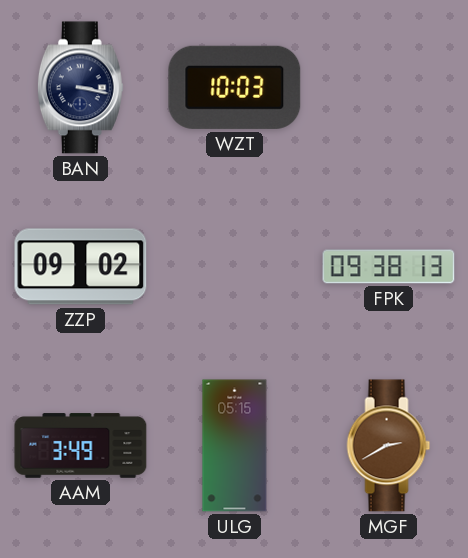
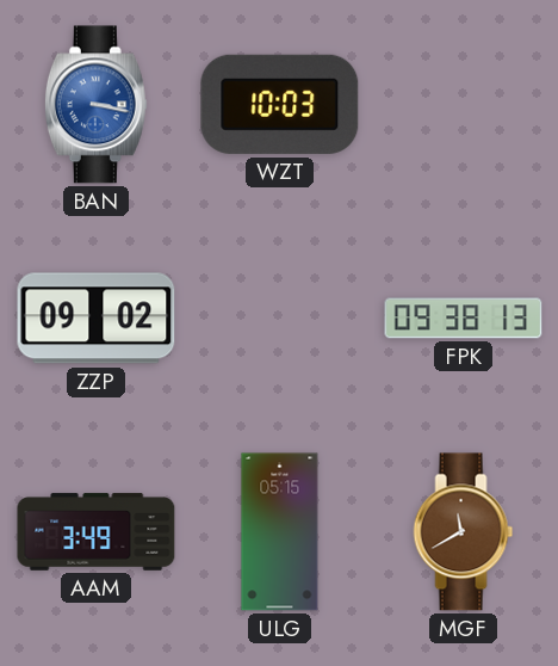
BAN dial: navy -> blue (95, 105)
MGF: 2:40 -> 11:40 (464, 532)
